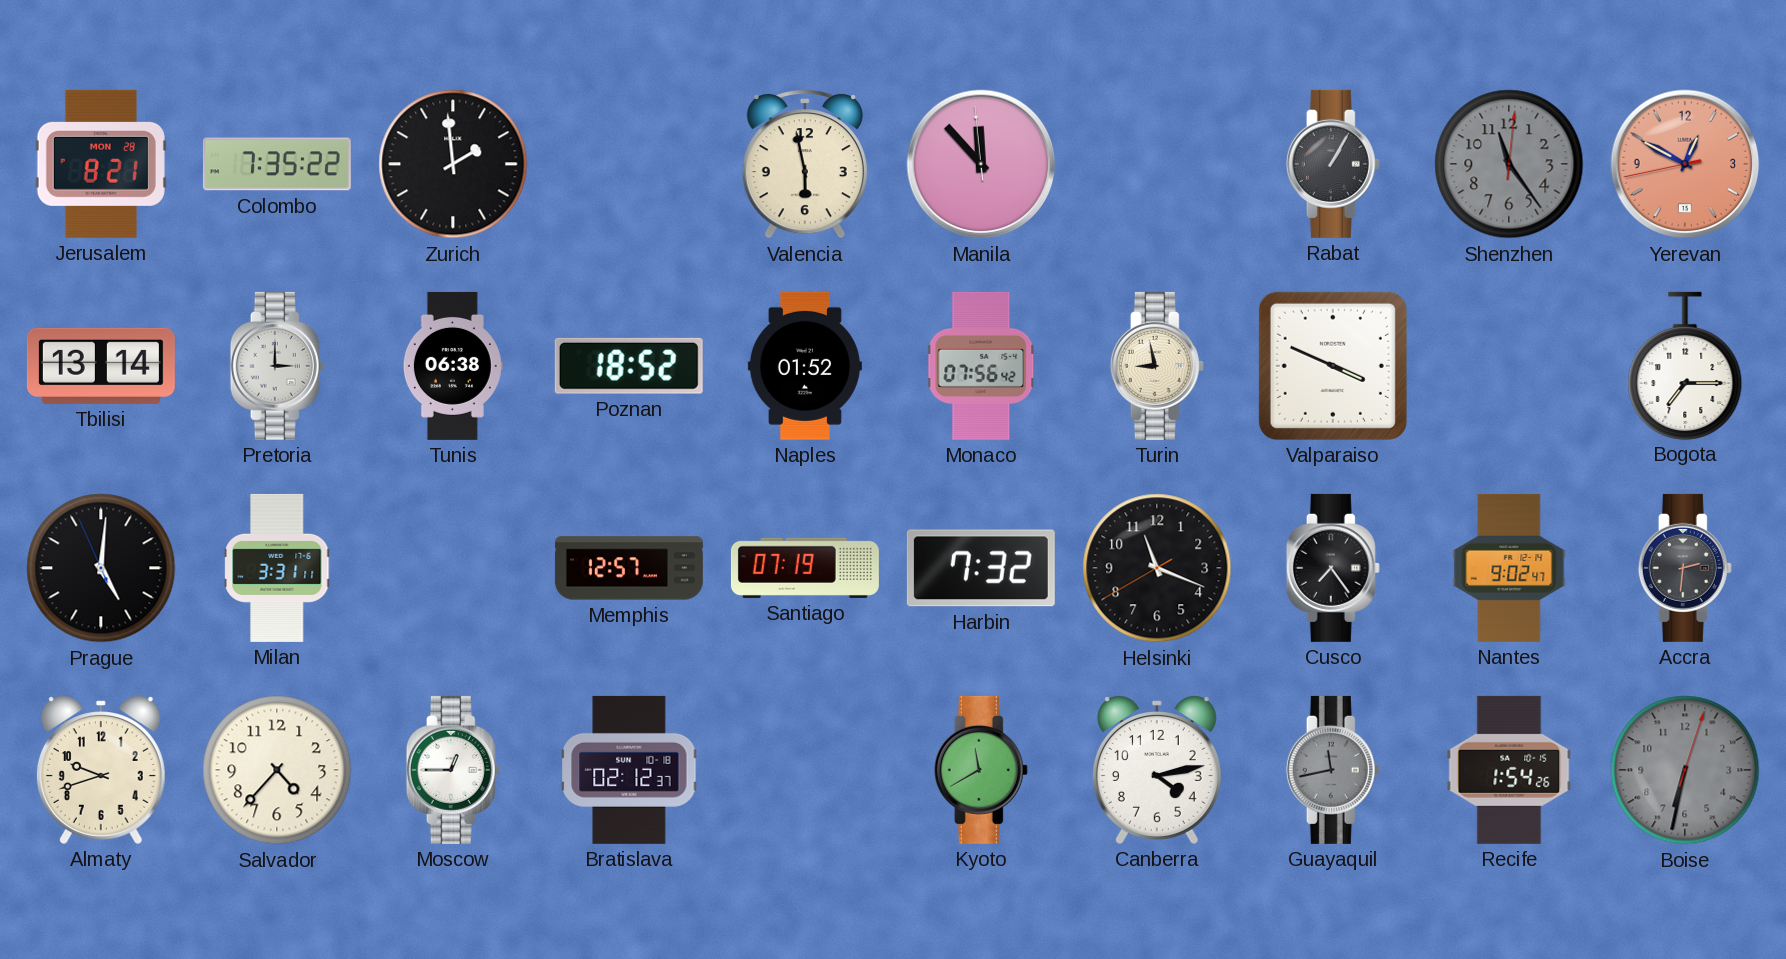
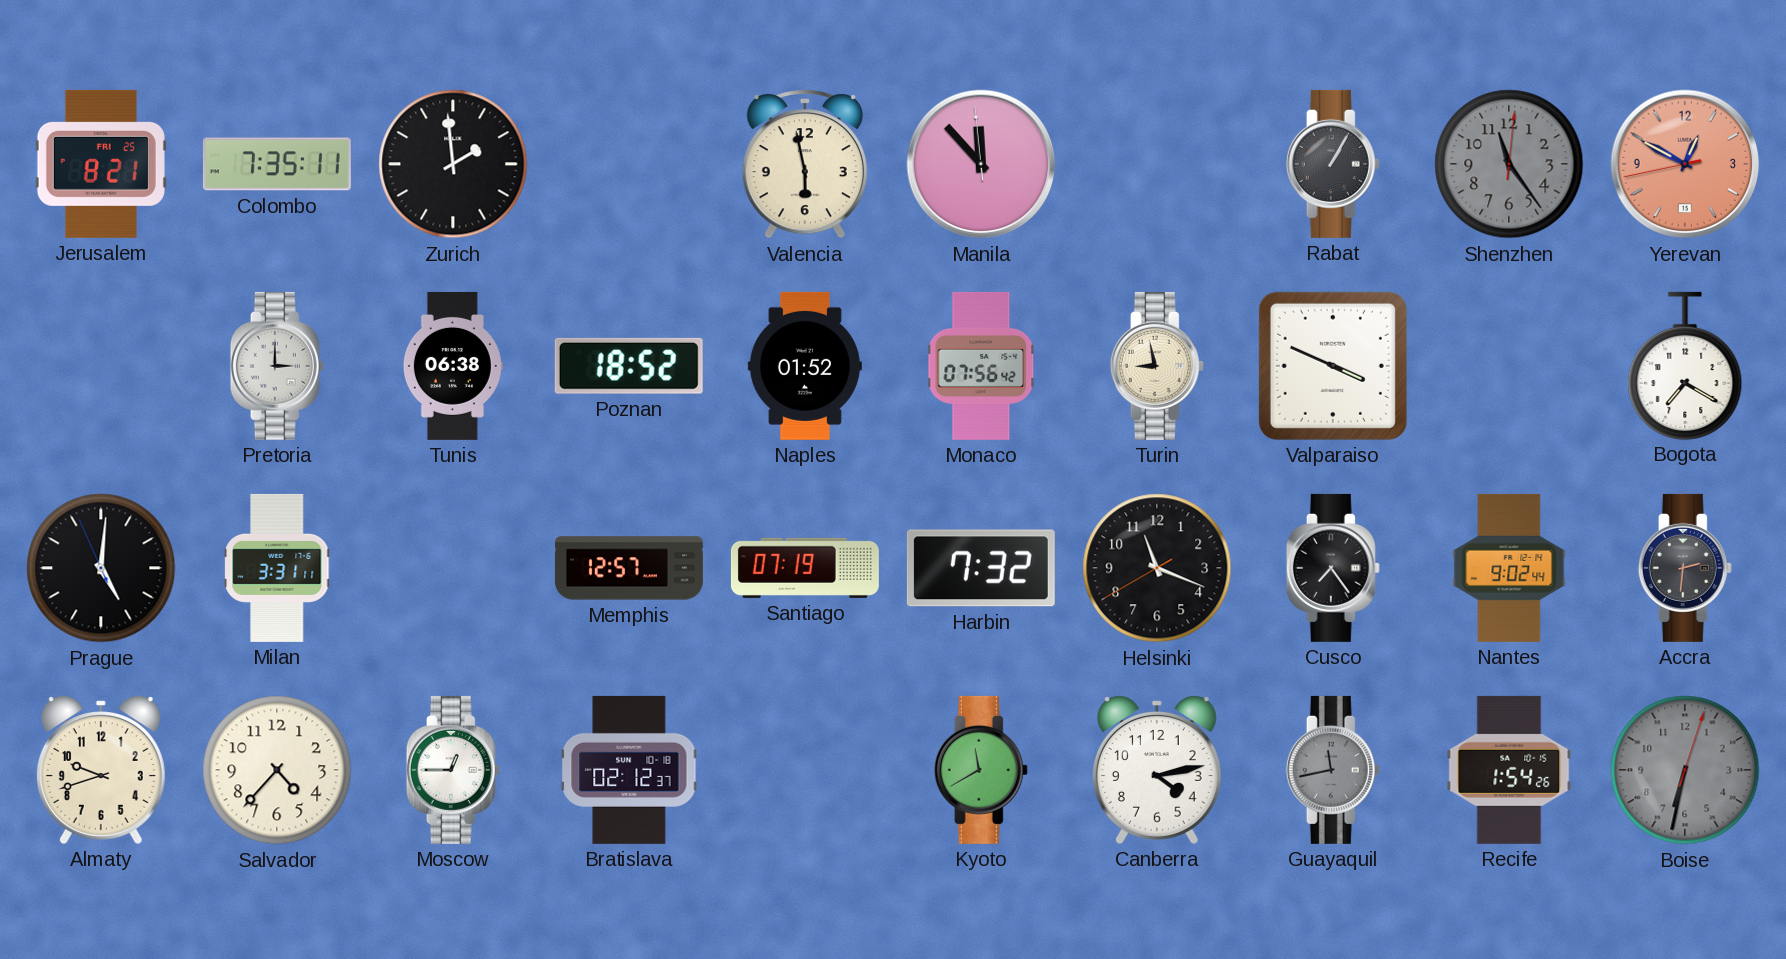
Jerusalem date: MON 28 -> FRI 25 (101, 164)
Colombo: 7:35:22 -> 7:35:11 (277, 164)
Tbilisi: 13:14 -> none (101, 366)
Bogota: 7:15 -> 7:20 (1685, 365)
Nantes: 9:02:47 -> 9:02:44 (1509, 568)
